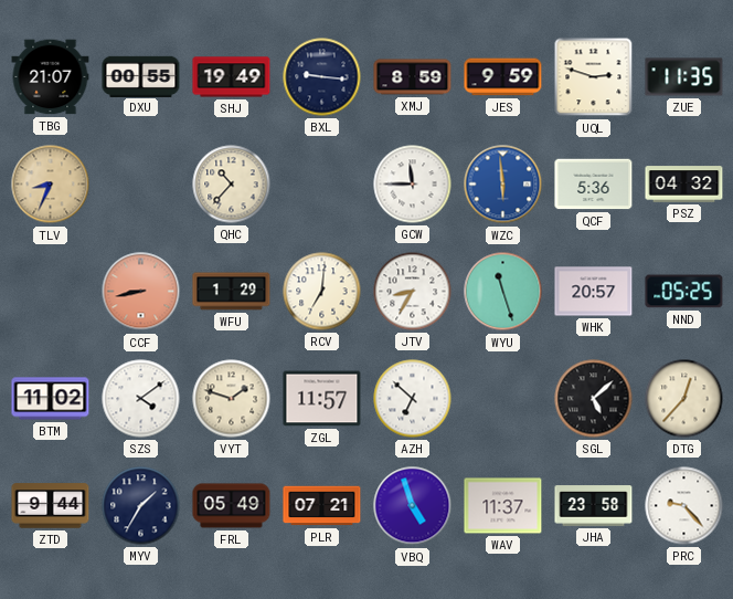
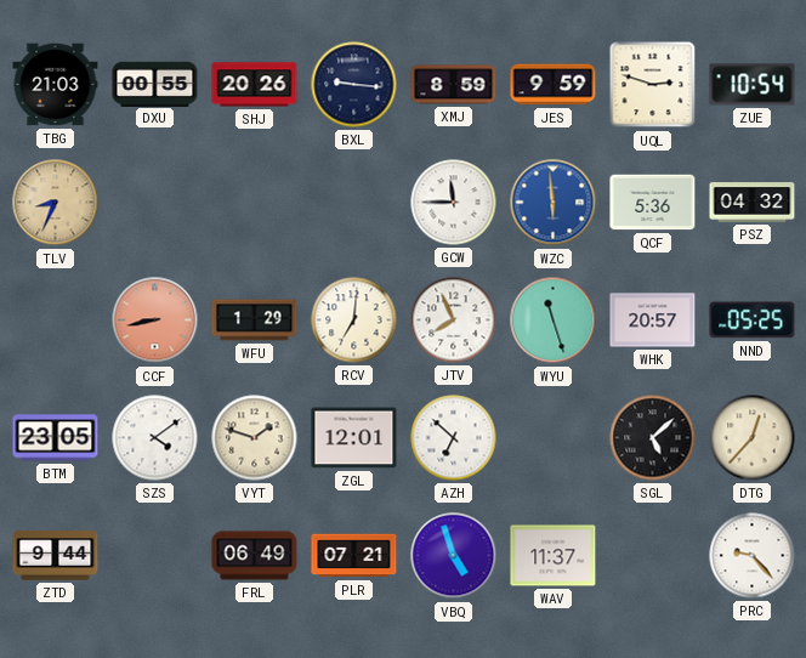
TBG: 21:07 -> 21:03 (56, 85)
SHJ: 19:49 -> 20:26 (255, 85)
ZUE: 11:35 -> 10:54 (753, 85)
QHC: 10:37 -> none (232, 185)
JTV: 8:35 -> 7:56 (454, 321)
BTM: 11:02 -> 23:05 (56, 438)
ZGL: 11:57 -> 12:01 (354, 438)
MYV: 1:35 -> none (141, 506)
FRL: 05:49 -> 06:49 (255, 556)
JHA: 23:58 -> none (594, 506)
